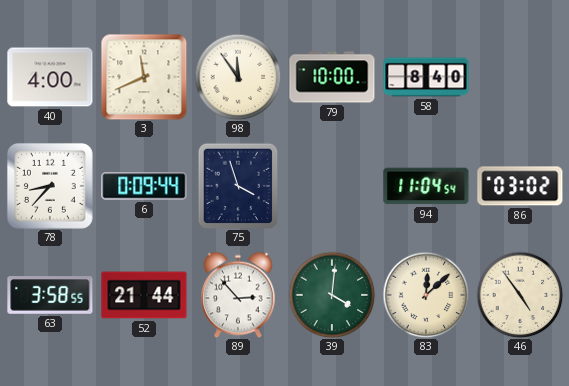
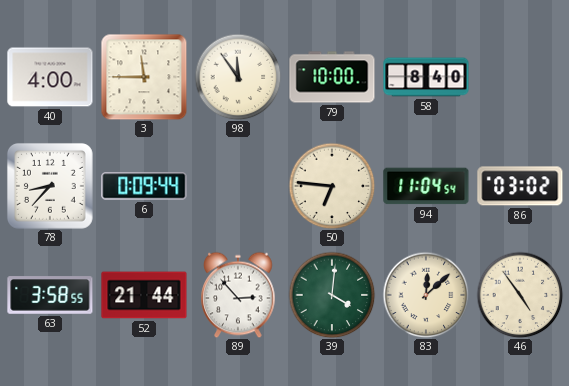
3: 11:41 -> 11:45 (144, 77)
75: 3:57 -> none (238, 186)
50: none -> 6:46 (332, 186)
